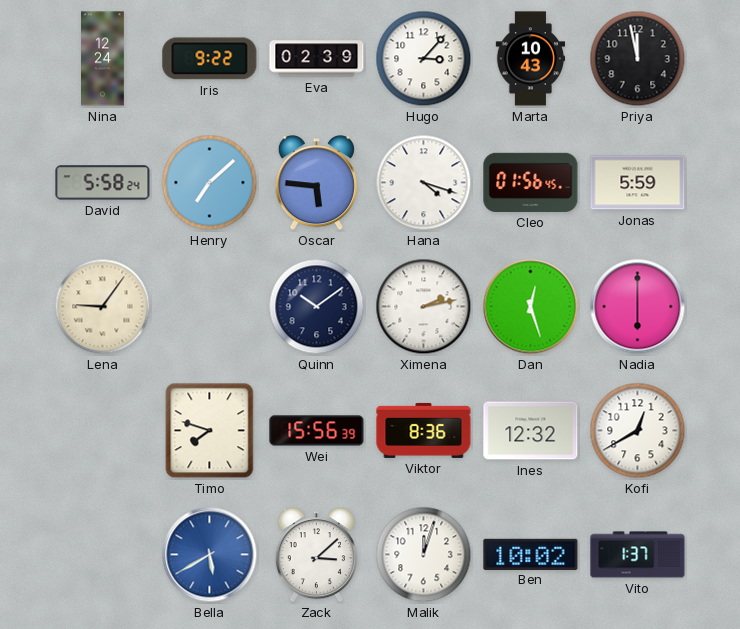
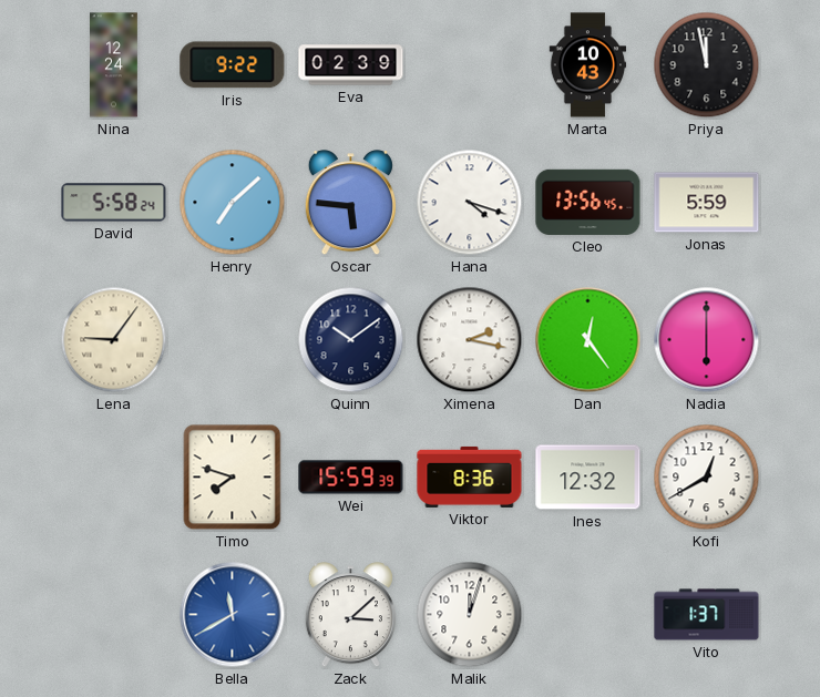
Hugo: 3:07 -> none (424, 59)
Cleo: 01:56 -> 13:56 (588, 202)
Ximena: 2:13 -> 2:17 (470, 340)
Dan: 12:27 -> 12:24 (588, 340)
Wei: 15:56 -> 15:59 (351, 478)
Bella: 5:40 -> 11:40 (233, 615)
Ben: 10:02 -> none (531, 554)
